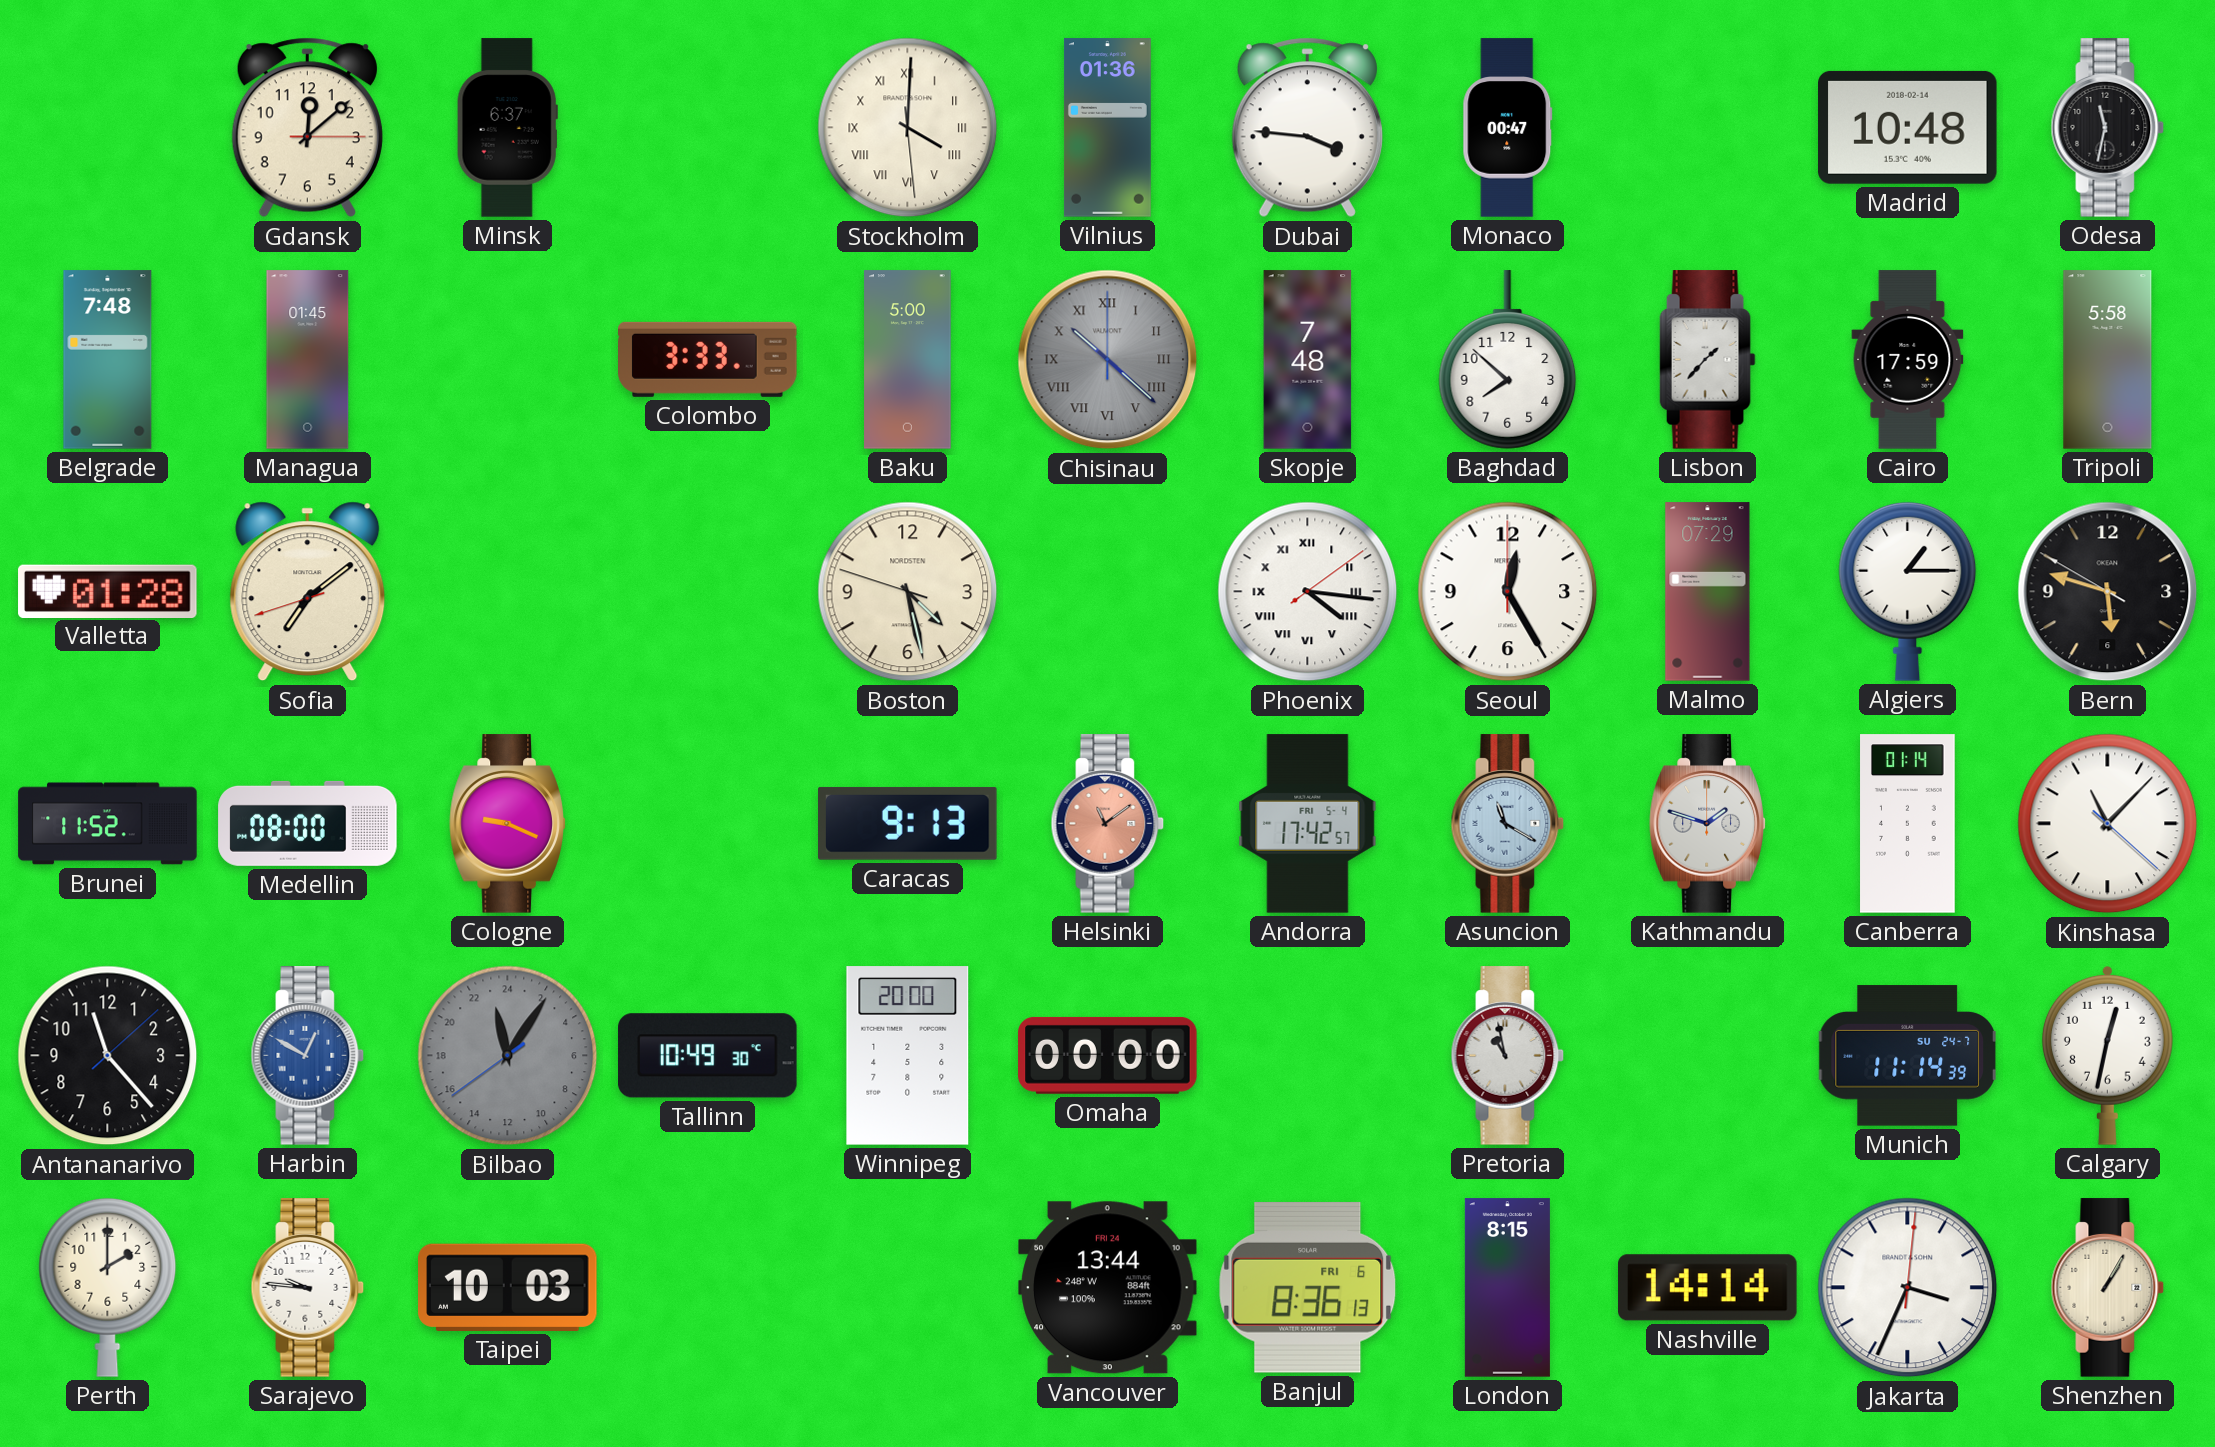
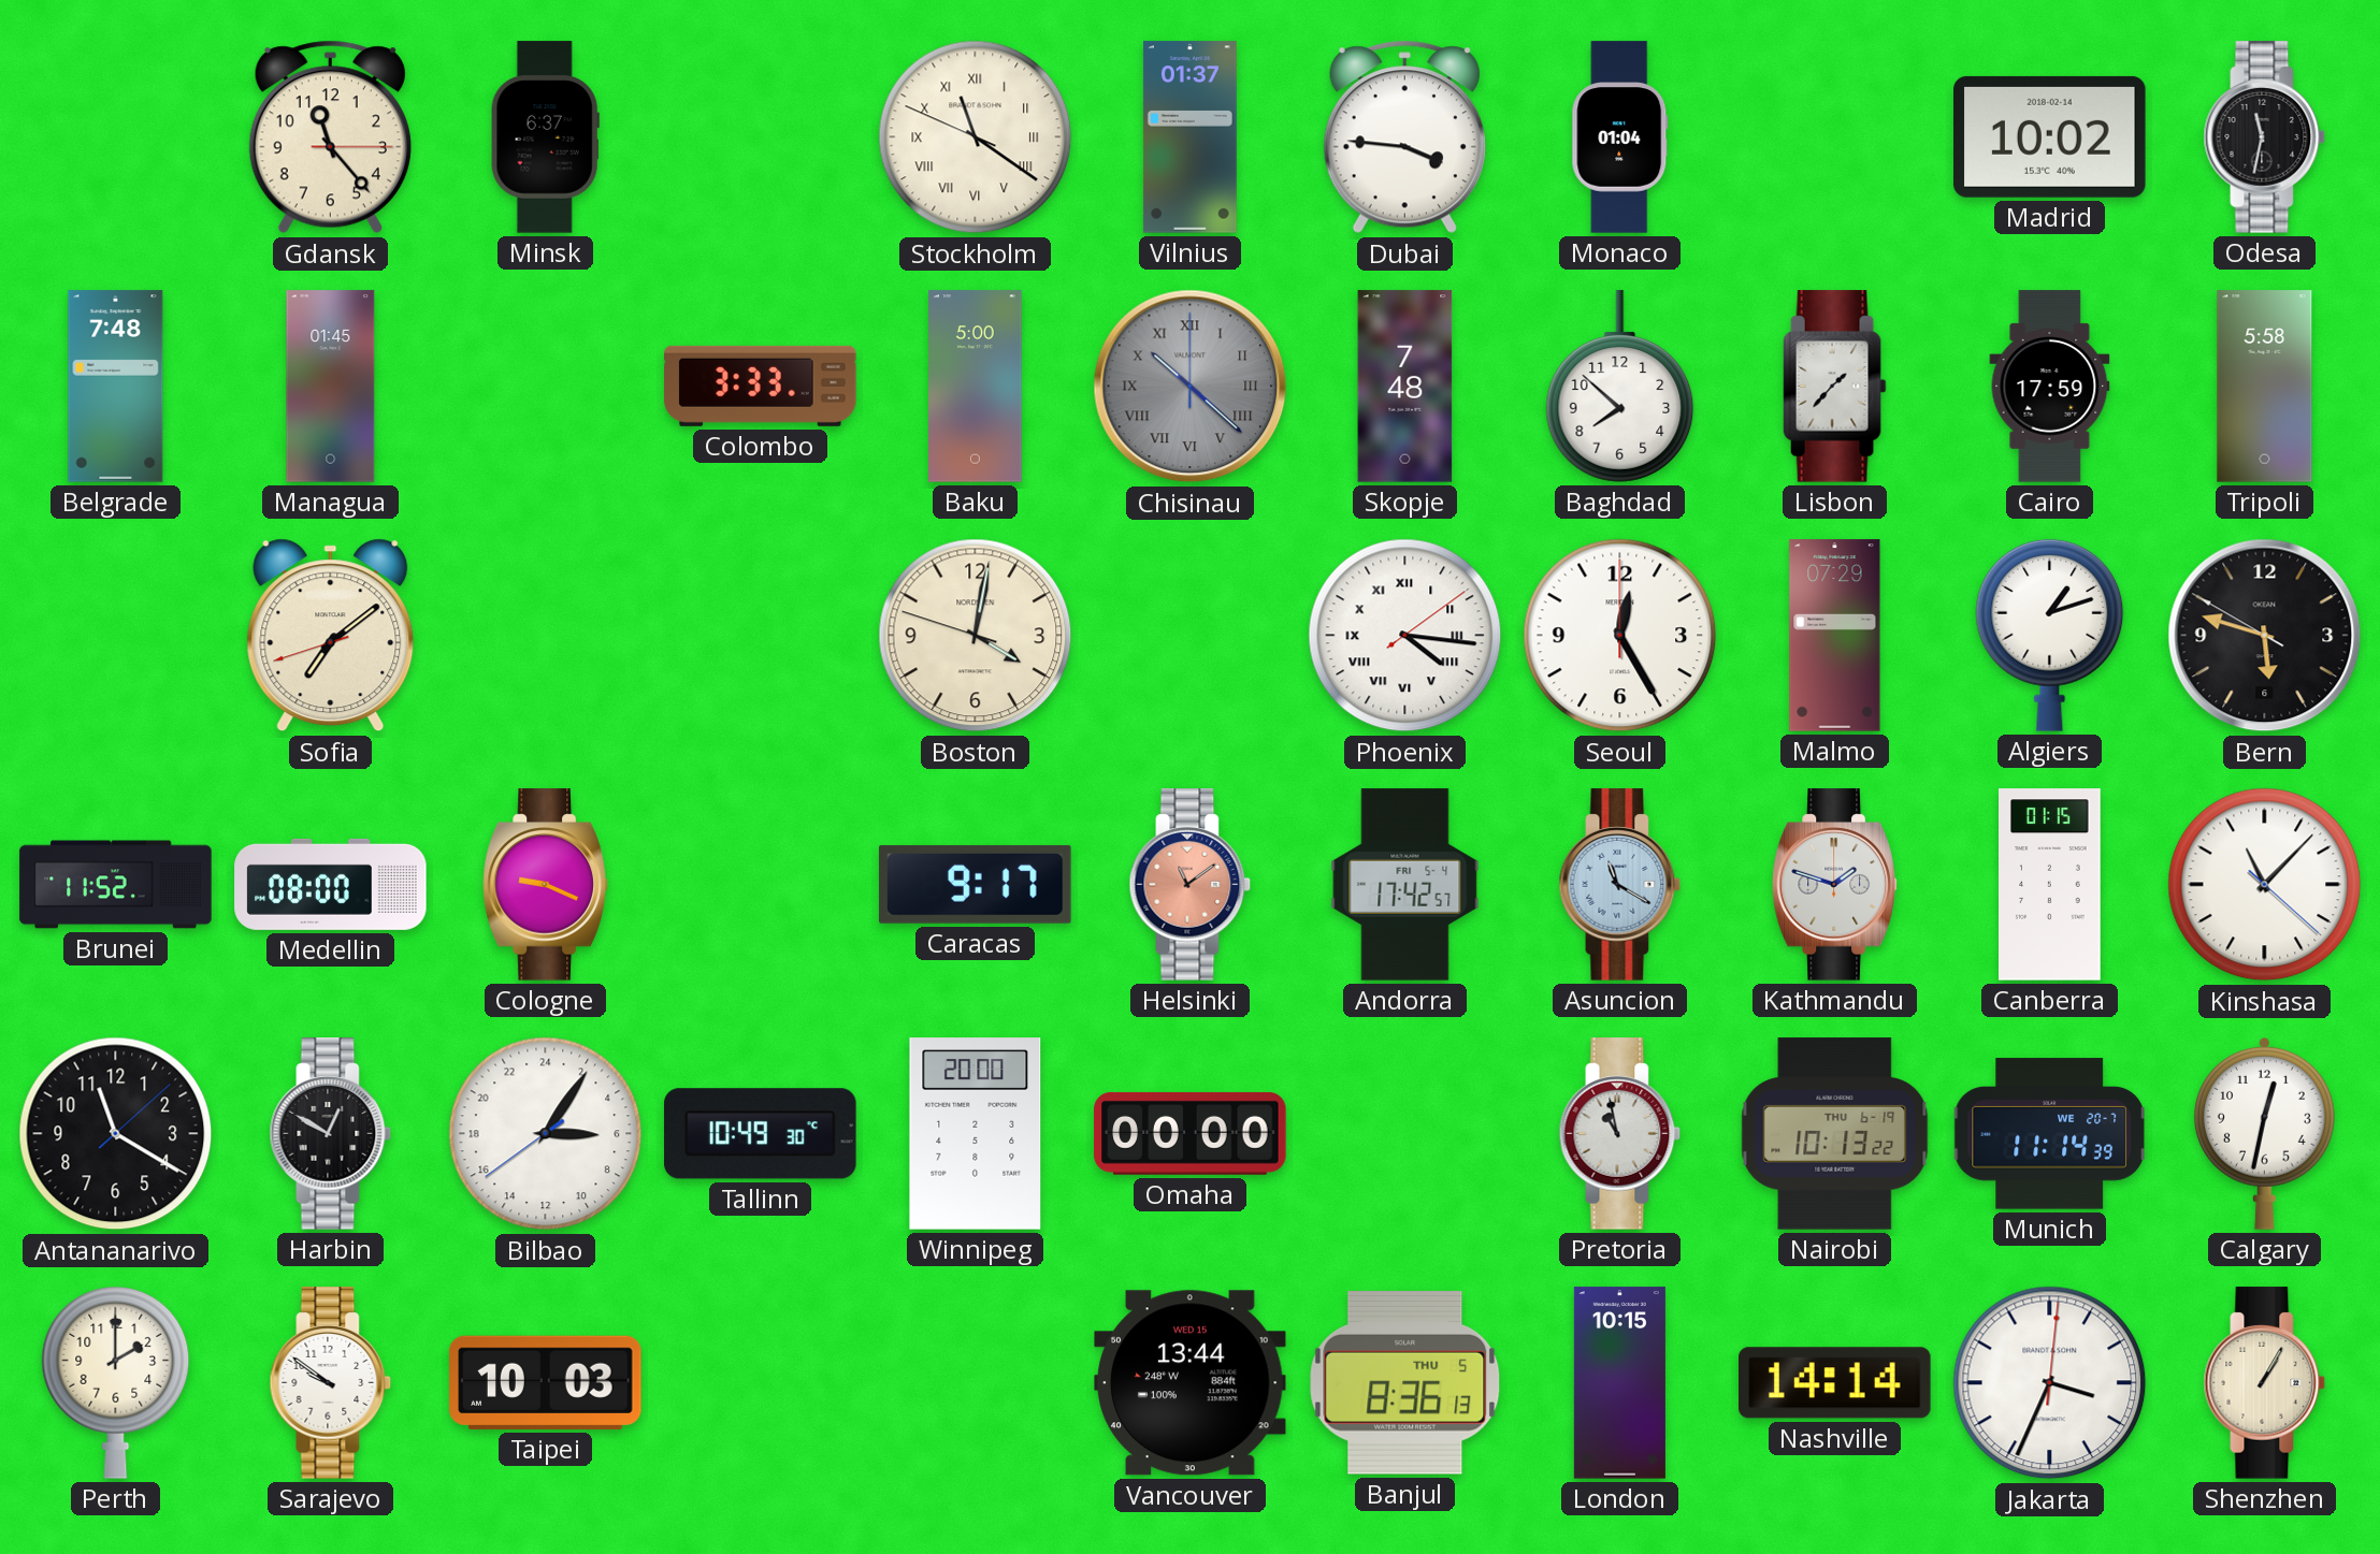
Gdansk: 12:08 -> 11:23 (330, 137)
Stockholm: 4:00 -> 11:20 (976, 137)
Vilnius: 01:36 -> 01:37 (1189, 137)
Monaco: 00:47 -> 01:04 (1620, 137)
Madrid: 10:48 -> 10:02 (2050, 136)
Valletta: 01:28 -> none (108, 591)
Boston: 4:27 -> 4:01 (976, 636)
Algiers: 1:15 -> 1:12 (2050, 635)
Caracas: 9:13 -> 9:17 (976, 884)
Canberra: 01:14 -> 01:15 (2050, 885)
Antananarivo: 11:23 -> 11:20 (116, 1134)
Harbin dial: blue -> black (331, 1134)
Bilbao: 23:05 -> 6:05 (546, 1134)
Bilbao dial: grey -> white (546, 1134)
Nairobi: none -> 10:13 (1835, 1134)
Munich date: SU 24-7 -> WE 20-7 (2049, 1134)
Sarajevo: 9:46 -> 9:51 (331, 1383)
Vancouver date: FRI 24 -> WED 15 (1191, 1383)
Banjul date: FRI 6 -> THU 5 (1405, 1382)
London: 8:15 -> 10:15 (1619, 1383)
